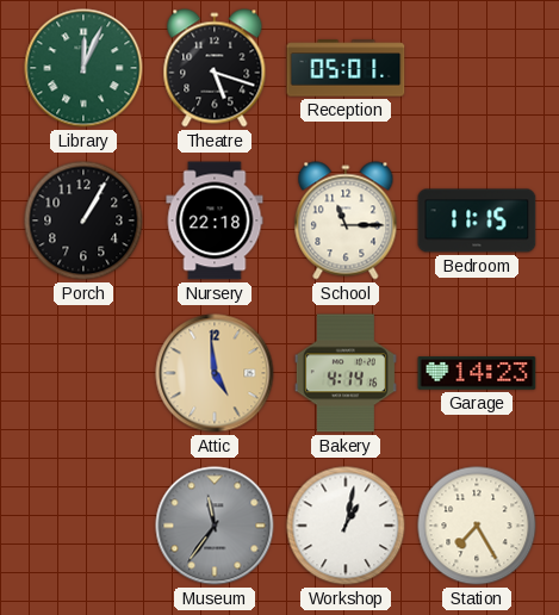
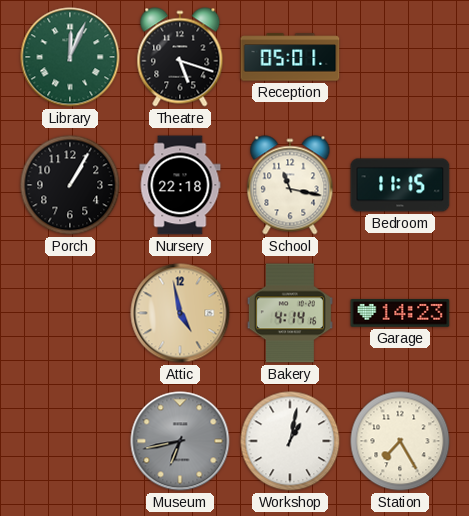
School: 11:15 -> 11:17 (290, 185)
Attic: 4:59 -> 4:58 (180, 313)
Museum: 11:36 -> 6:43 (180, 441)
